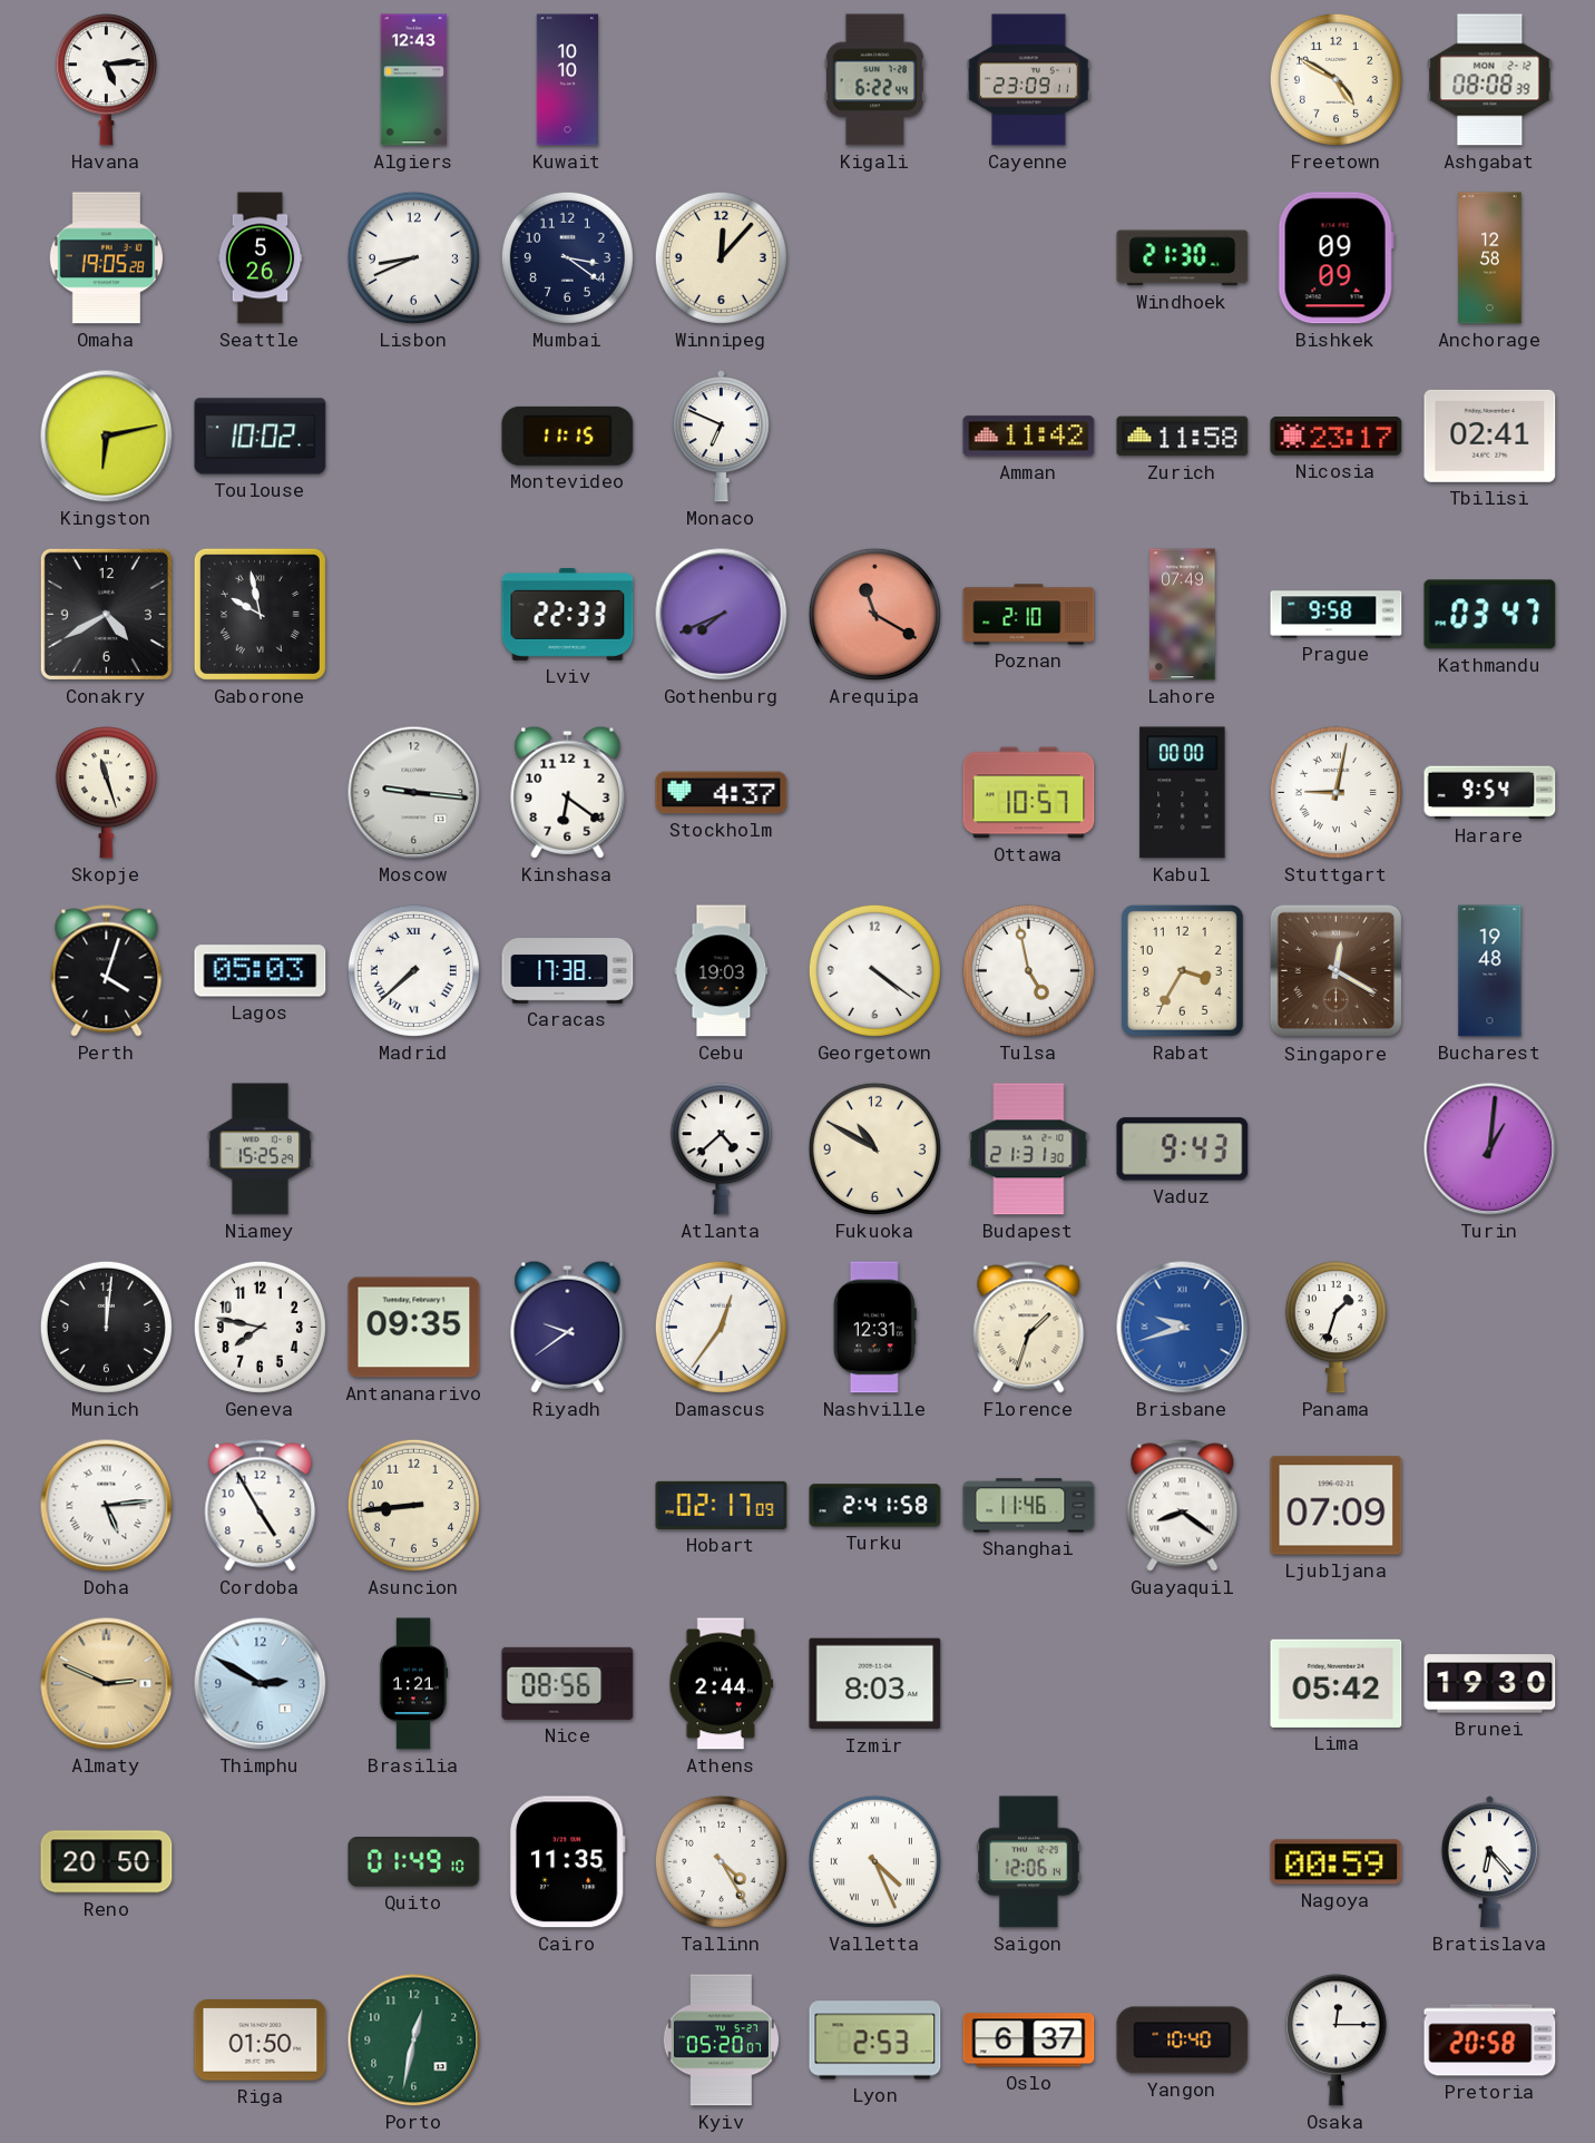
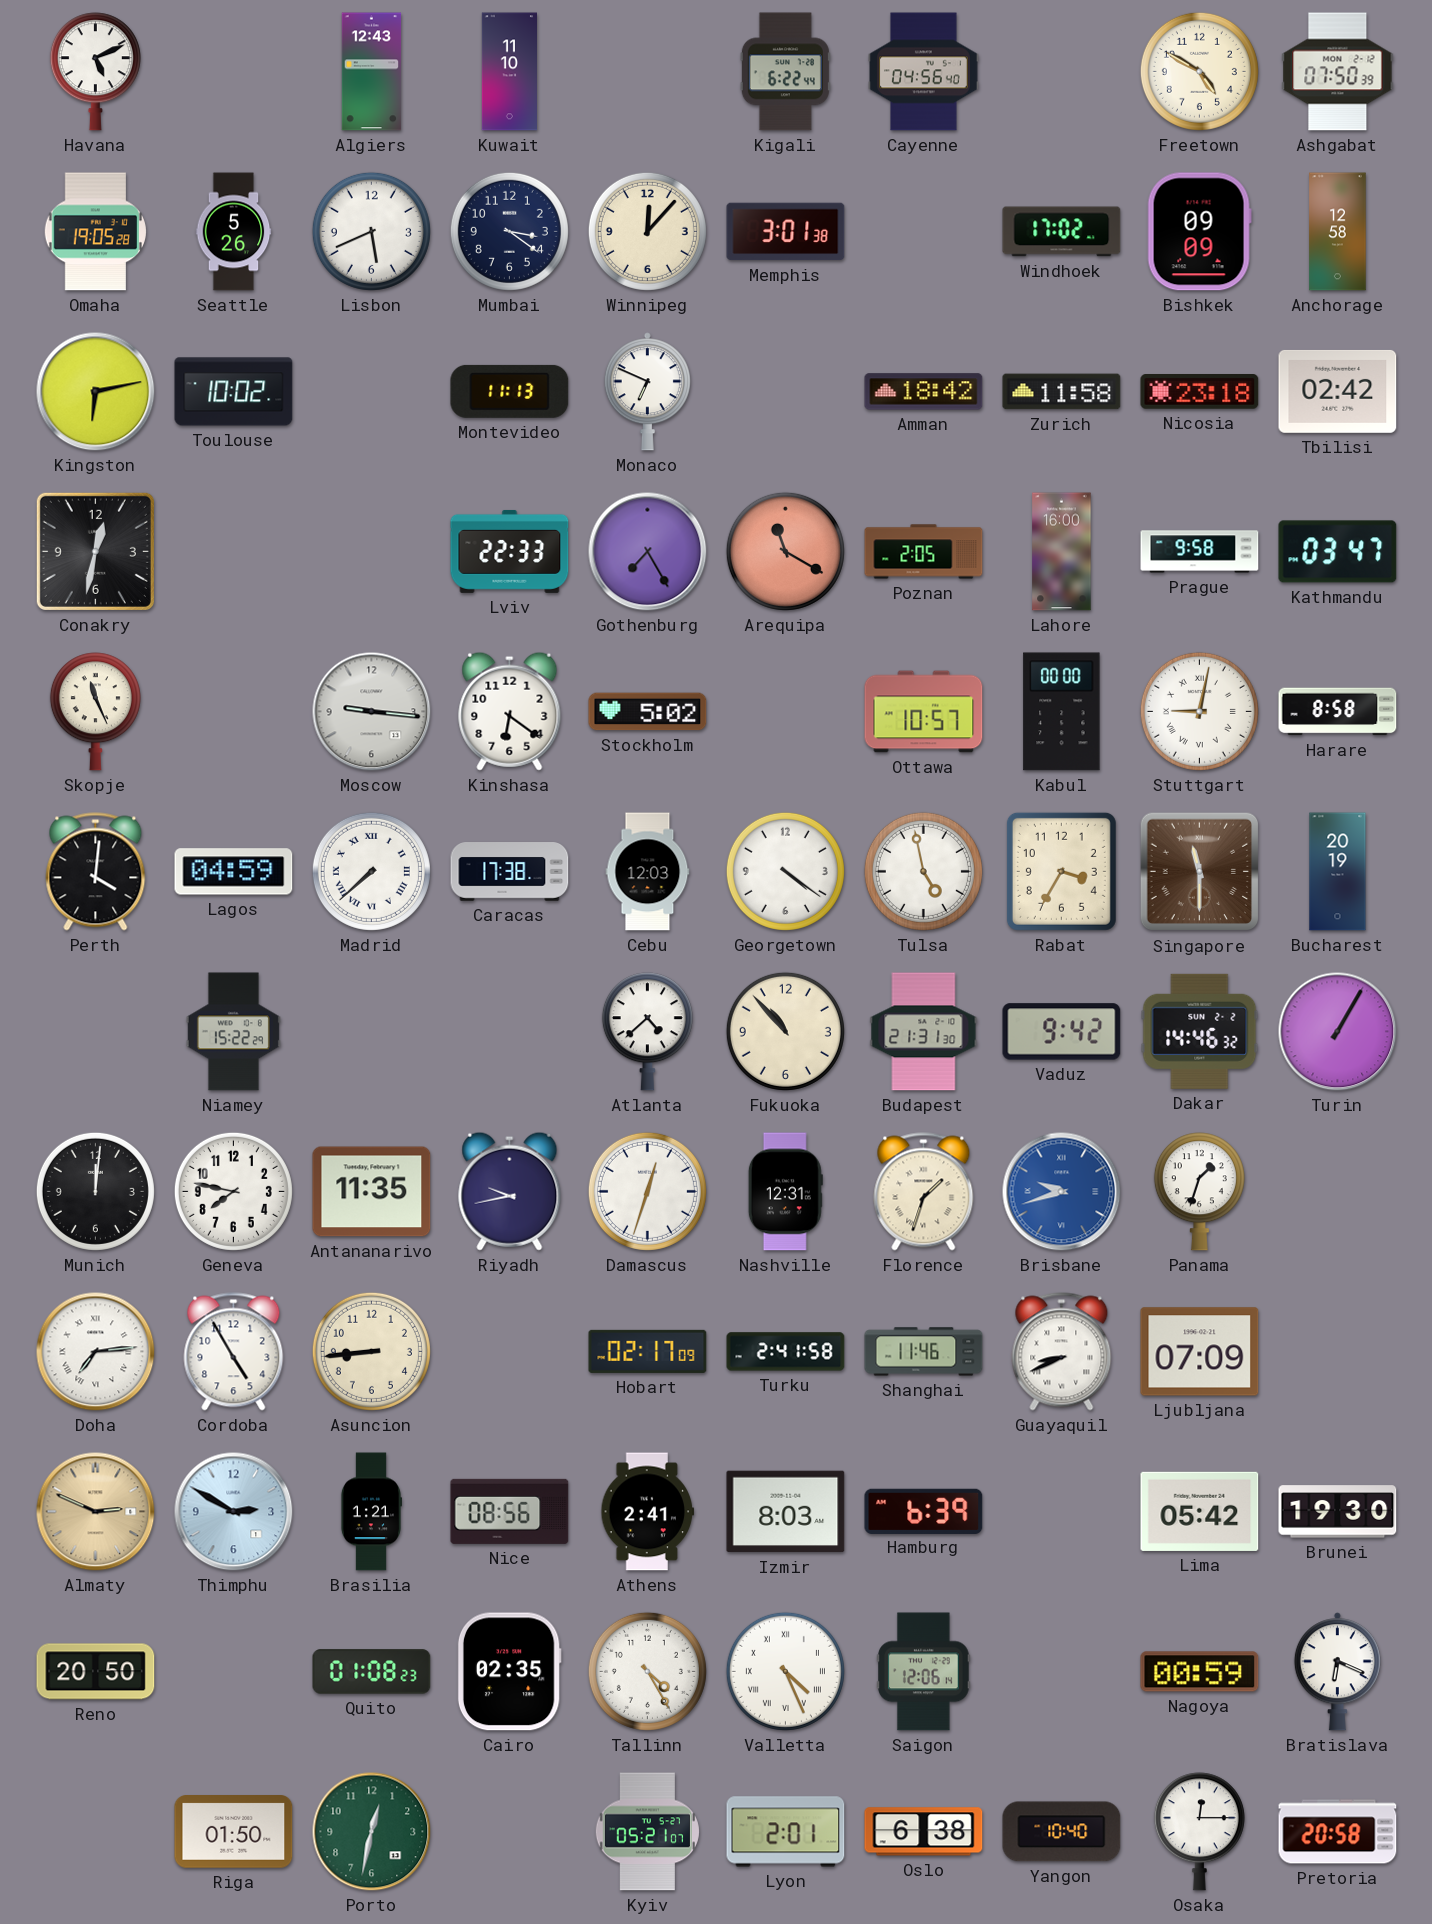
Havana: 5:14 -> 5:11 (95, 72)
Kuwait: 10:10 -> 11:10 (509, 72)
Cayenne: 23:09 -> 04:56 (924, 72)
Ashgabat: 08:08 -> 07:50 (1338, 72)
Lisbon: 8:41 -> 5:41 (371, 231)
Memphis: none -> 3:01 (786, 232)
Windhoek: 21:30 -> 17:02 (1062, 232)
Montevideo: 11:15 -> 11:13 (510, 391)
Amman: 11:42 -> 18:42 (924, 392)
Nicosia: 23:17 -> 23:18 (1200, 392)
Tbilisi: 02:41 -> 02:42 (1338, 391)
Conakry: 4:40 -> 12:32 (95, 551)
Gaborone: 9:58 -> none (260, 614)
Gothenburg: 7:41 -> 7:25 (648, 552)
Poznan: 2:10 -> 2:05 (924, 552)
Lahore: 07:49 -> 16:00 (1062, 552)
Skopje: 11:27 -> 11:26 (95, 712)
Stockholm: 4:37 -> 5:02 (648, 712)
Harare: 9:54 -> 8:58 (1338, 712)
Perth: 4:03 -> 4:01 (96, 872)
Lagos: 05:03 -> 04:59 (234, 872)
Cebu: 19:03 -> 12:03 (648, 872)
Singapore: 12:20 -> 11:30 (1200, 872)
Bucharest: 19:48 -> 20:19 (1338, 872)
Niamey: 15:25 -> 15:22 (233, 1032)
Fukuoka: 10:50 -> 10:53 (785, 1031)
Vaduz: 9:43 -> 9:42 (1062, 1032)
Dakar: none -> 14:46 (1200, 1031)
Turin: 1:01 -> 1:05 (1338, 1032)
Antananarivo: 09:35 -> 11:35 (372, 1192)
Riyadh: 9:39 -> 9:43 (510, 1191)
Damascus: 12:36 -> 12:33 (647, 1191)
Doha: 5:14 -> 7:14 (96, 1352)
Guayaquil: 8:21 -> 8:41 (1062, 1352)
Athens: 2:44 -> 2:41 (648, 1512)
Hamburg: none -> 6:39 (924, 1511)
Quito: 01:49 -> 01:08 (372, 1672)
Cairo: 11:35 -> 02:35 (509, 1672)
Bratislava: 6:23 -> 6:19 (1337, 1672)
Kyiv: 05:20 -> 05:21 (647, 1832)
Lyon: 2:53 -> 2:01 (786, 1832)
Oslo: 6:37 -> 6:38 (924, 1832)
